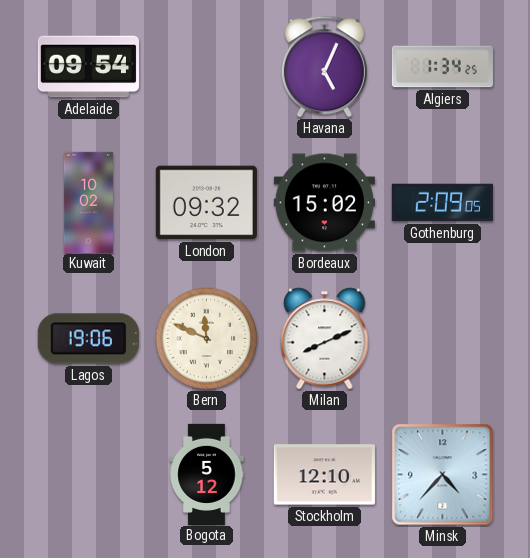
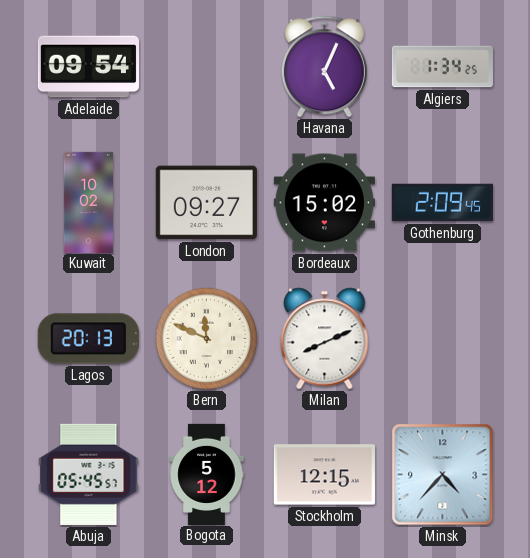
London: 09:32 -> 09:27 (206, 203)
Gothenburg: 2:09:05 -> 2:09:45 (442, 203)
Lagos: 19:06 -> 20:13 (88, 339)
Abuja: none -> 05:45 (89, 474)
Stockholm: 12:10 -> 12:15 (324, 475)
